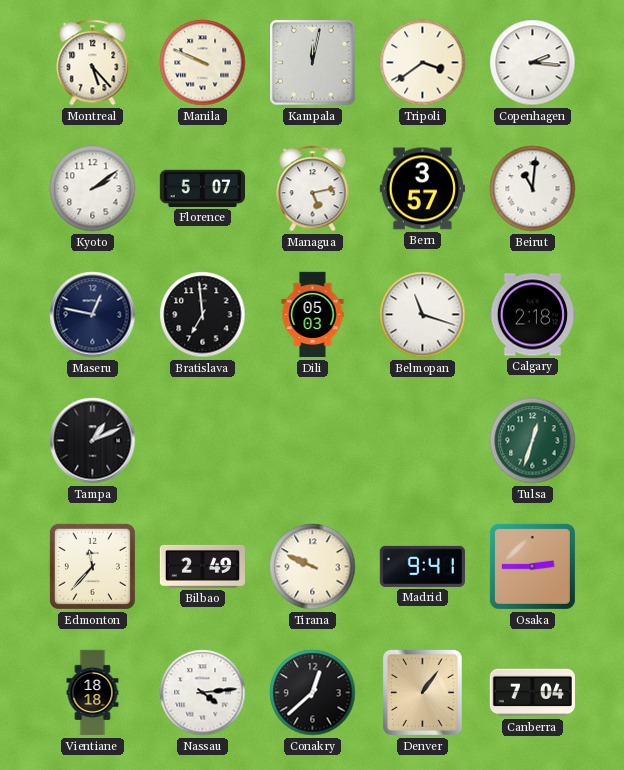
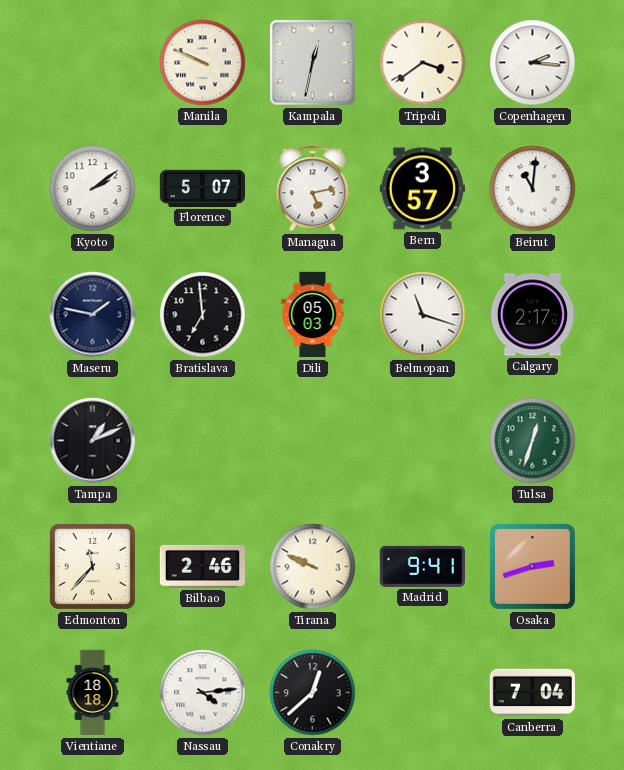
Montreal: 5:23 -> none (93, 63)
Kampala: 12:02 -> 12:32 (313, 63)
Maseru: 12:47 -> 1:47 (93, 315)
Calgary: 2:18 -> 2:17 (532, 315)
Bilbao: 2:49 -> 2:46 (202, 566)
Osaka: 2:45 -> 2:42 (532, 566)
Denver: 1:06 -> none (422, 692)
